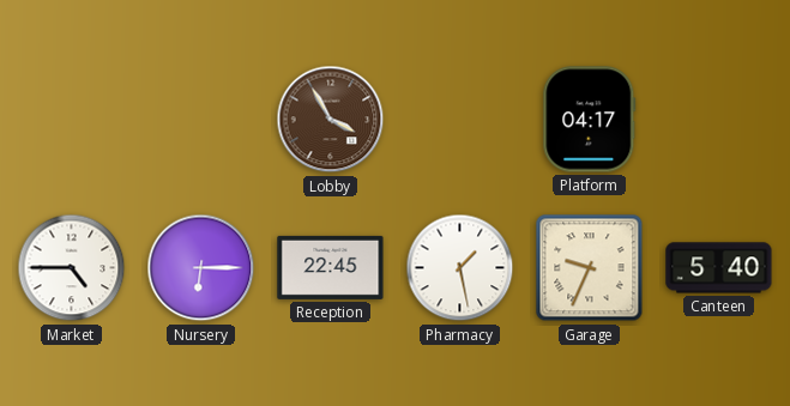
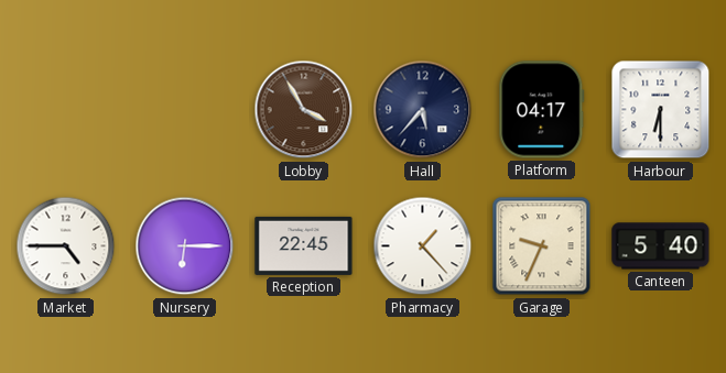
Hall: none -> 5:37 (423, 110)
Harbour: none -> 6:30 (661, 110)
Pharmacy: 1:28 -> 1:23 (423, 246)
